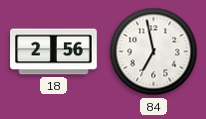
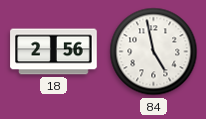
84: 6:58 -> 4:58 (154, 52)
